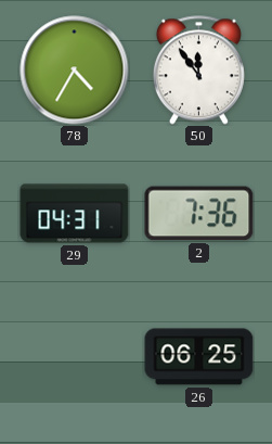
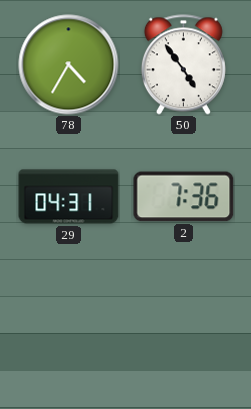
50: 11:54 -> 4:54 (183, 65)
26: 06:25 -> none (199, 357)
